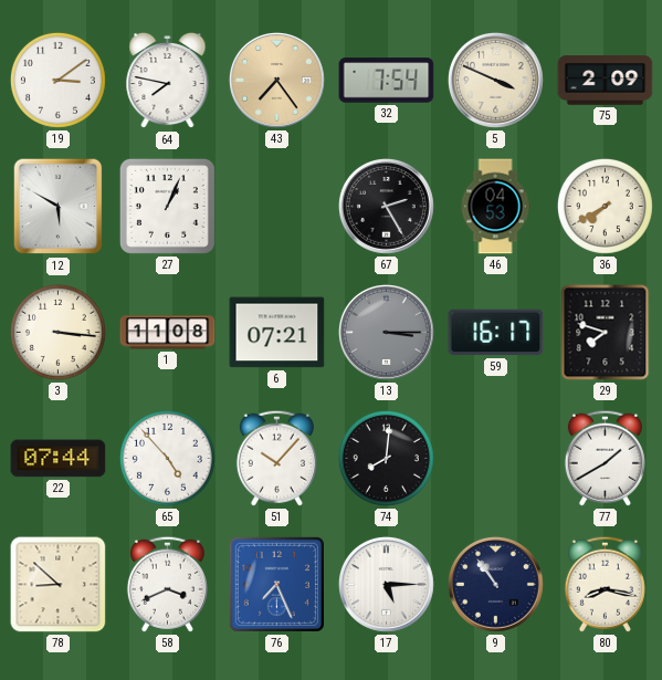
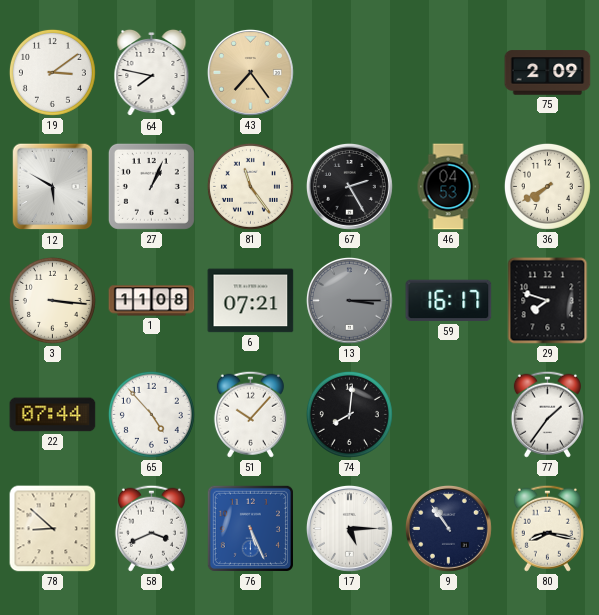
32: 7:54 -> none (387, 81)
5: 3:49 -> none (495, 80)
81: none -> 11:24 (250, 186)
77: 1:40 -> 1:36 (547, 414)
76: 7:26 -> 5:26 (250, 528)
